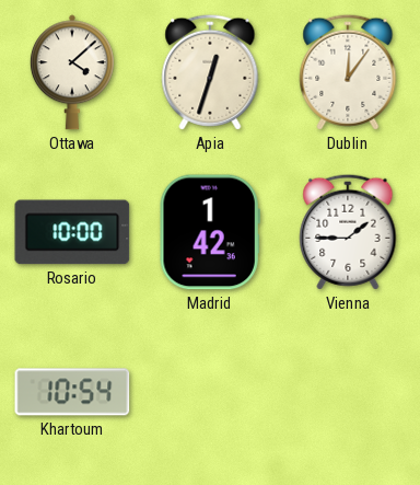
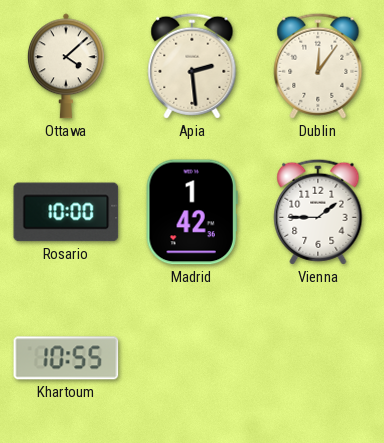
Apia: 12:33 -> 2:29 (192, 66)
Khartoum: 10:54 -> 10:55 (66, 358)
